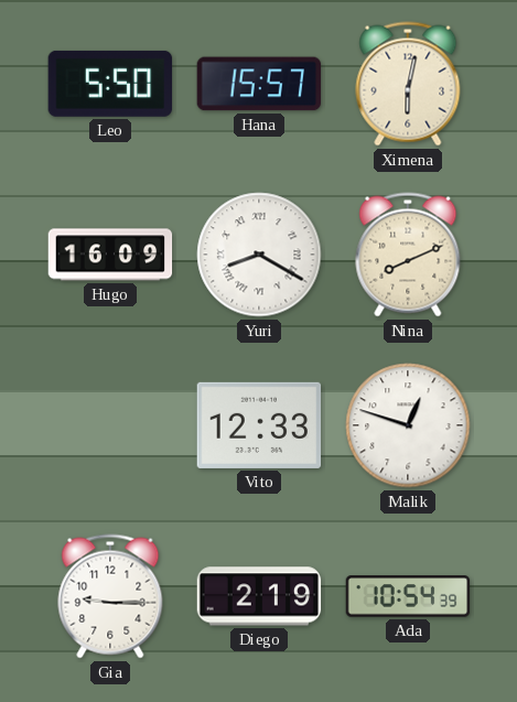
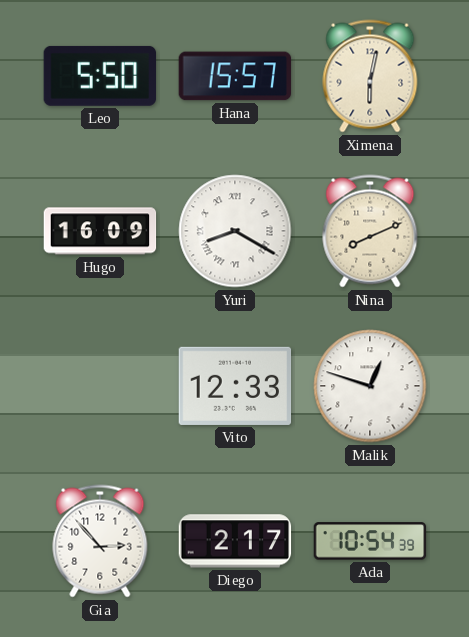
Gia: 9:15 -> 2:53 (100, 541)
Diego: 2:19 -> 2:17 (235, 541)
